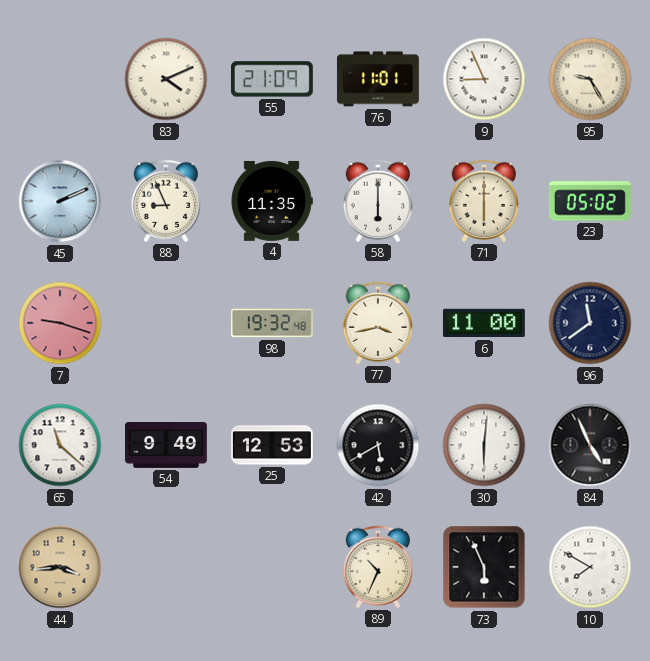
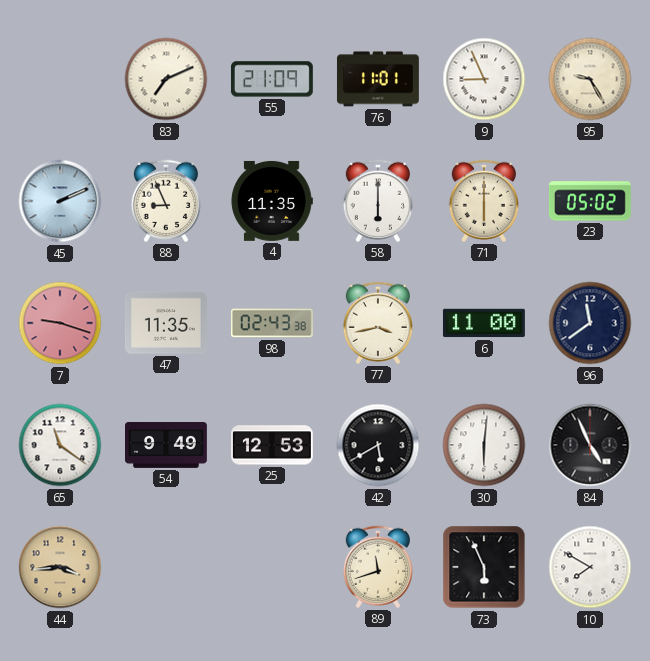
83: 4:11 -> 7:11 (166, 79)
47: none -> 11:35 (166, 323)
98: 19:32 -> 02:43 (272, 323)
65: 11:22 -> 11:21 (60, 445)
89: 10:34 -> 11:42 (377, 567)
